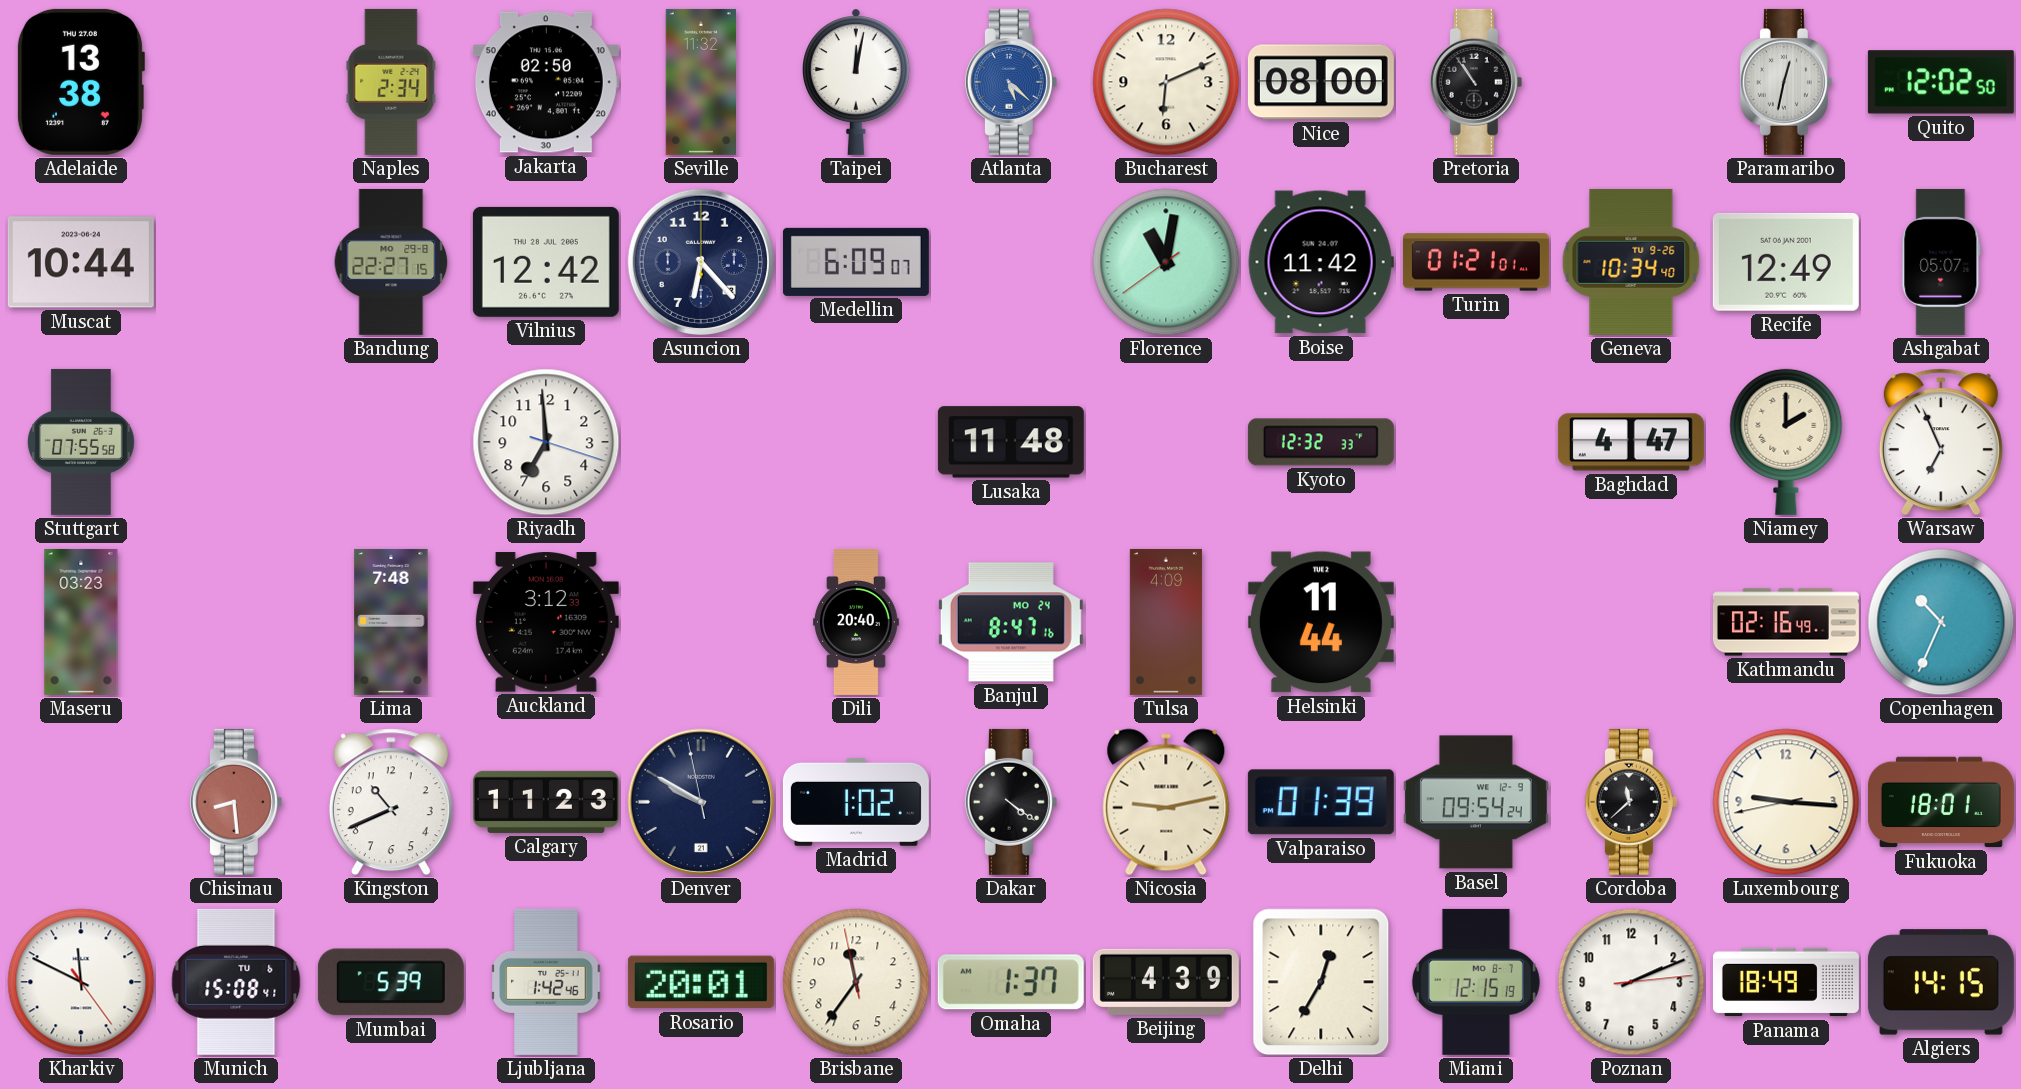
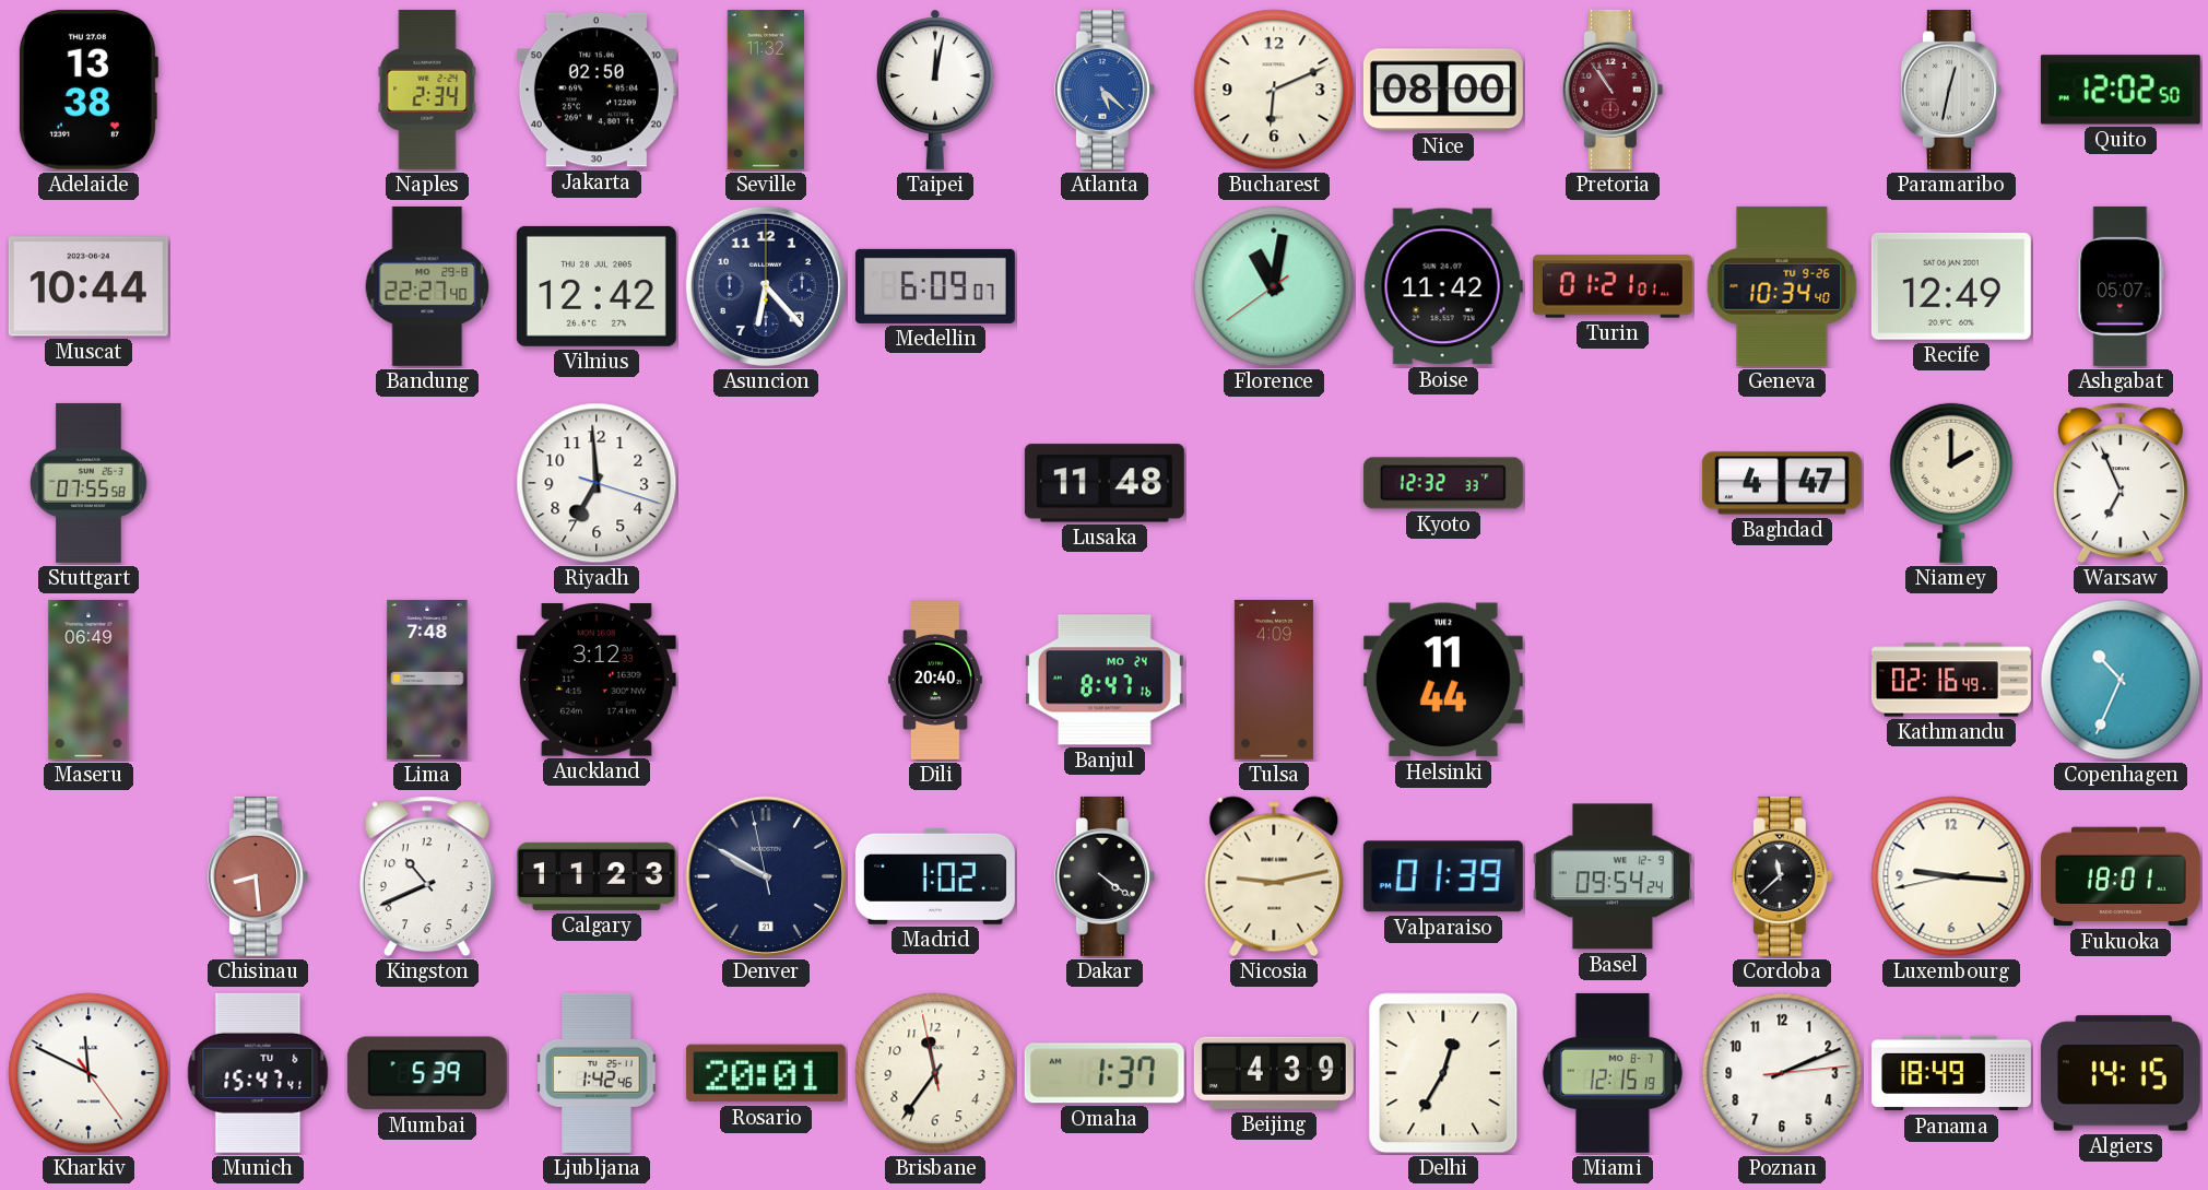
Pretoria dial: black -> burgundy (1613, 90)
Bandung: 22:27:15 -> 22:27:40 (427, 286)
Maseru: 03:23 -> 06:49 (88, 680)
Munich: 15:08 -> 15:47 (258, 1073)
